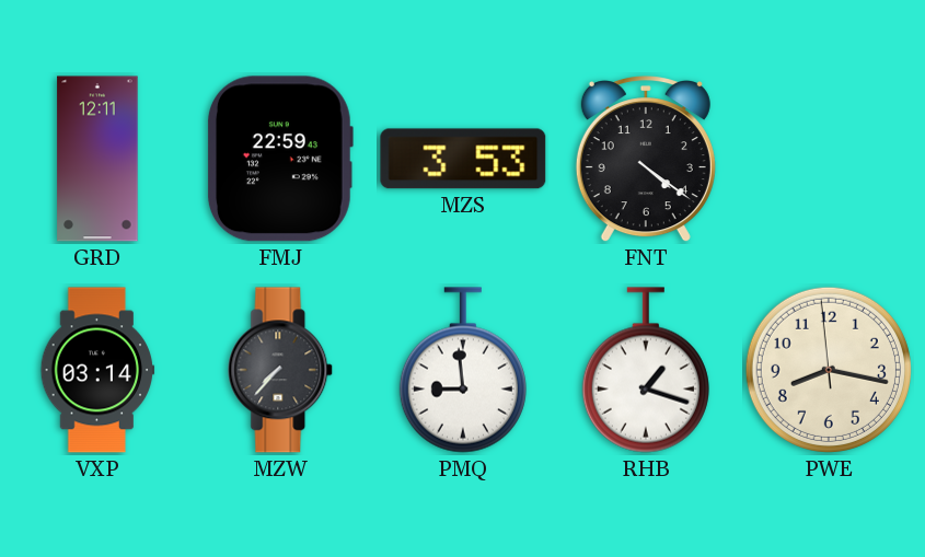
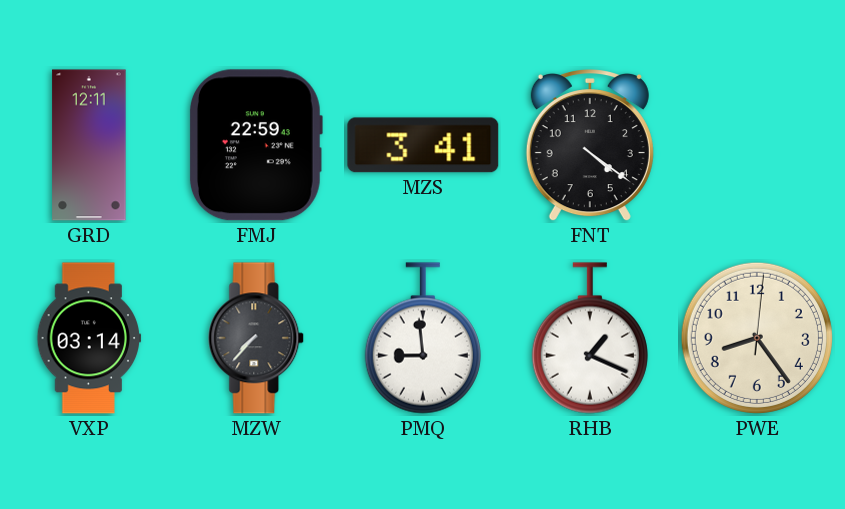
MZS: 3:53 -> 3:41 (423, 145)
RHB: 1:18 -> 1:19 (590, 338)
PWE: 8:16 -> 8:24 (757, 338)
